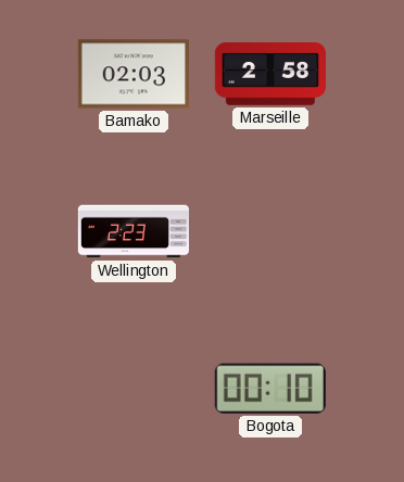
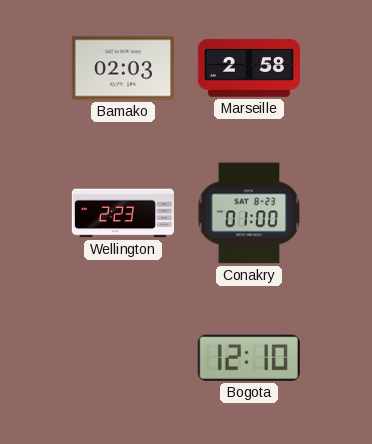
Conakry: none -> 01:00 (249, 213)
Bogota: 00:10 -> 12:10 (249, 358)
